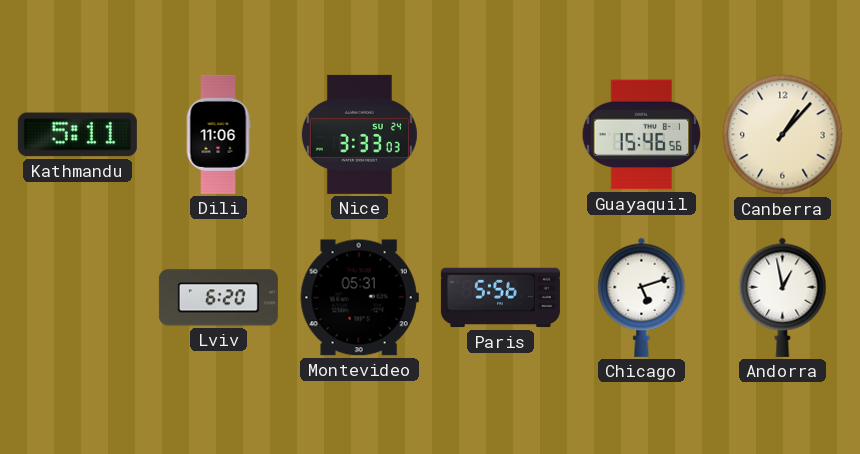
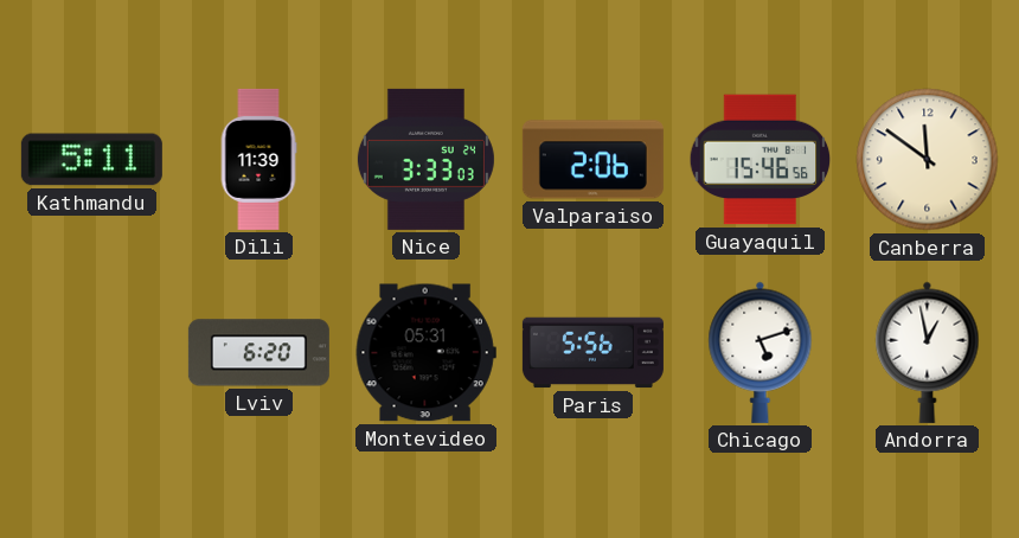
Dili: 11:06 -> 11:39 (258, 159)
Valparaiso: none -> 2:06 (592, 160)
Canberra: 1:07 -> 11:51 (928, 160)
